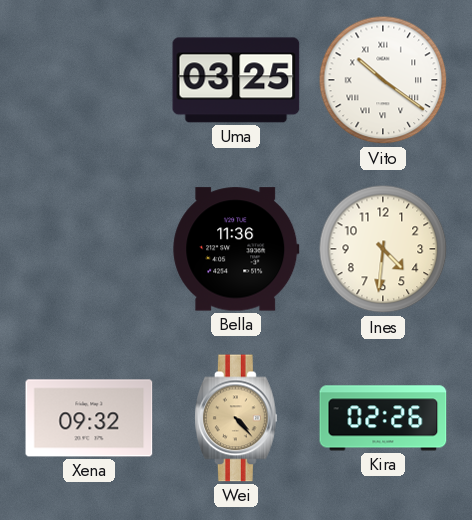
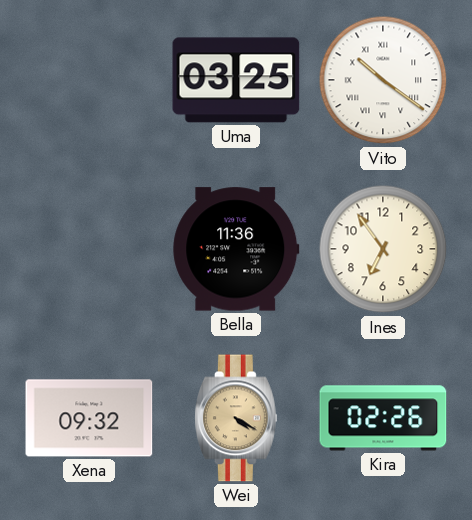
Ines: 4:31 -> 6:54 (383, 249)
Wei: 4:23 -> 4:20 (237, 418)
